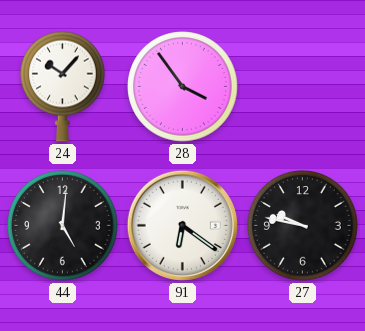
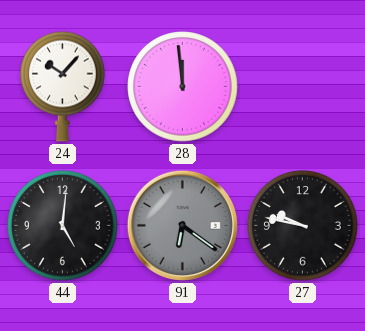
28: 3:54 -> 11:59 (183, 87)
91 dial: white -> grey (182, 225)
